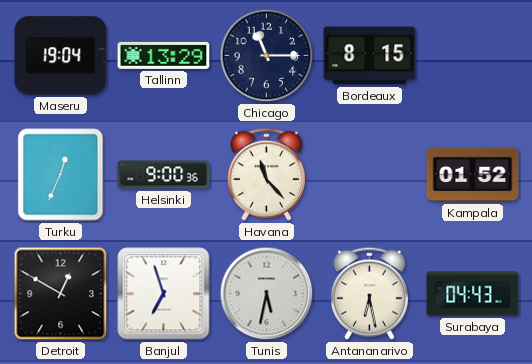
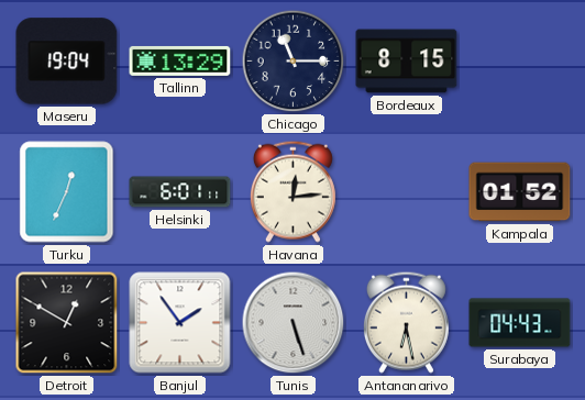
Helsinki: 9:00 -> 6:01 (180, 192)
Havana: 11:23 -> 12:14 (292, 191)
Banjul: 6:57 -> 1:54 (180, 323)
Tunis: 5:32 -> 5:27 (294, 323)
